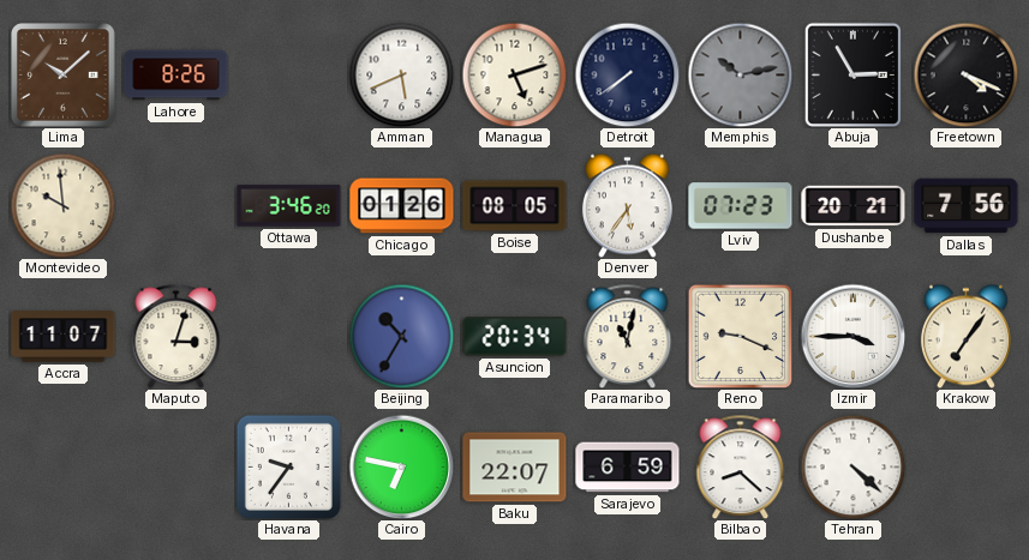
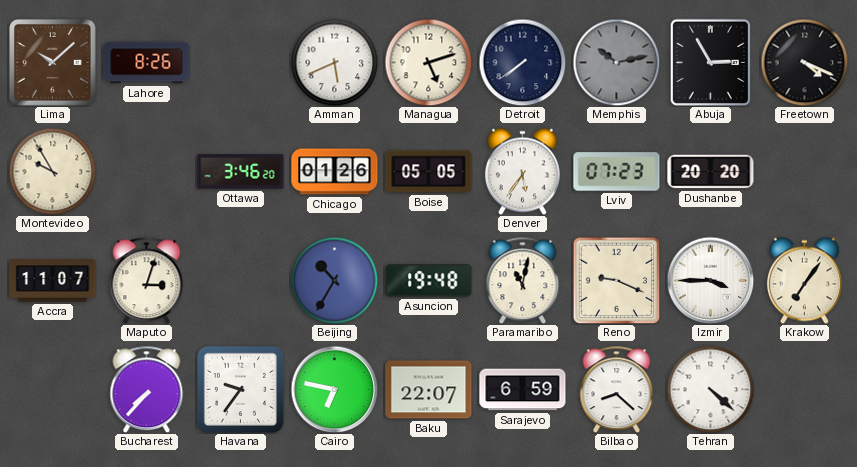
Montevideo: 9:59 -> 9:55 (52, 171)
Boise: 08:05 -> 05:05 (429, 172)
Dushanbe: 20:21 -> 20:20 (711, 172)
Dallas: 7:56 -> none (967, 206)
Asuncion: 20:34 -> 19:48 (429, 281)
Bucharest: none -> 7:37 (147, 389)
